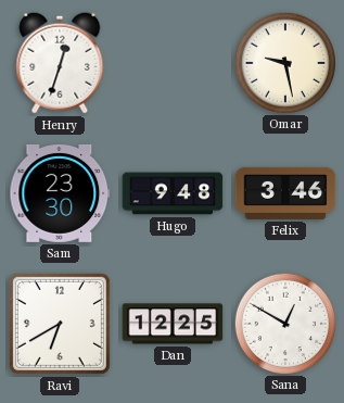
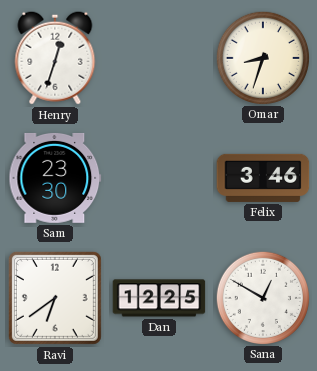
Omar: 9:28 -> 8:33 (262, 57)
Hugo: 9:48 -> none (173, 193)
Ravi: 6:40 -> 6:39 (55, 298)
